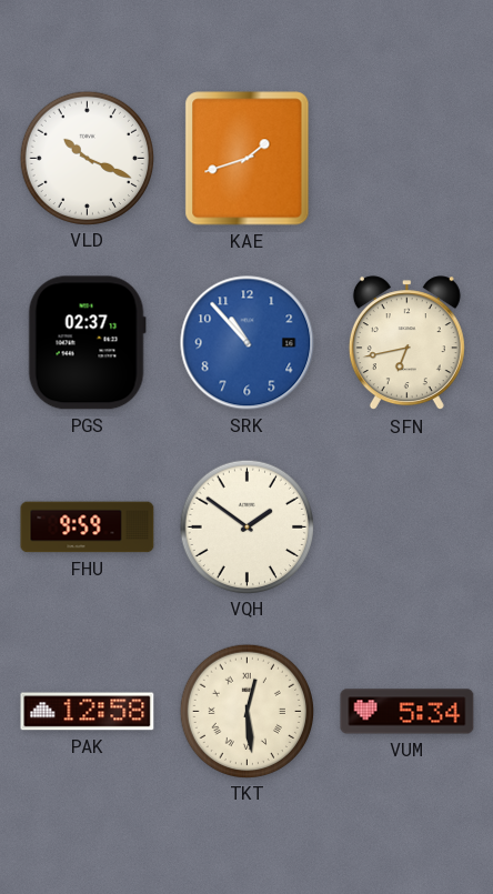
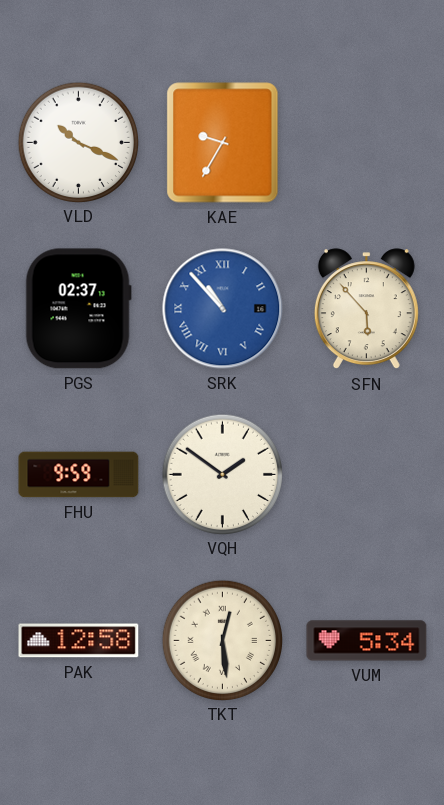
KAE: 1:42 -> 9:35 (223, 143)
SRK numerals: Arabic -> Roman (223, 309)
SFN: 6:43 -> 5:53 (366, 309)
